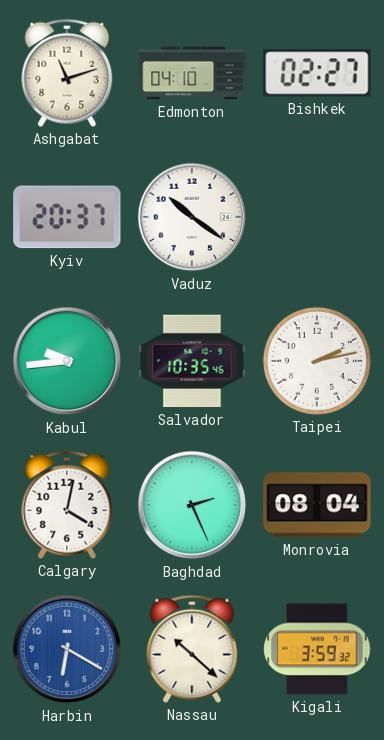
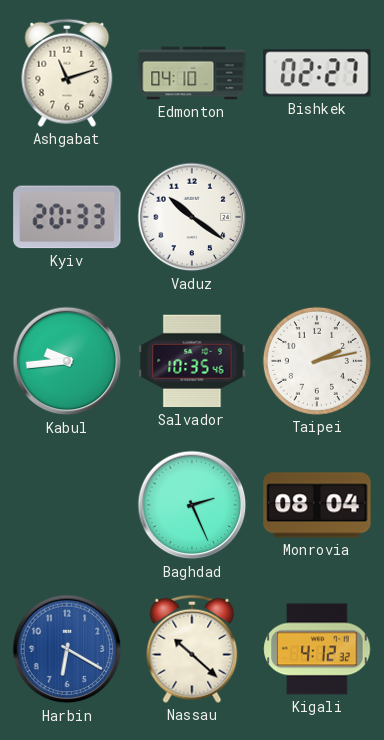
Kyiv: 20:37 -> 20:33 (67, 217)
Calgary: 4:02 -> none (67, 505)
Kigali: 3:59 -> 4:12 (317, 649)
